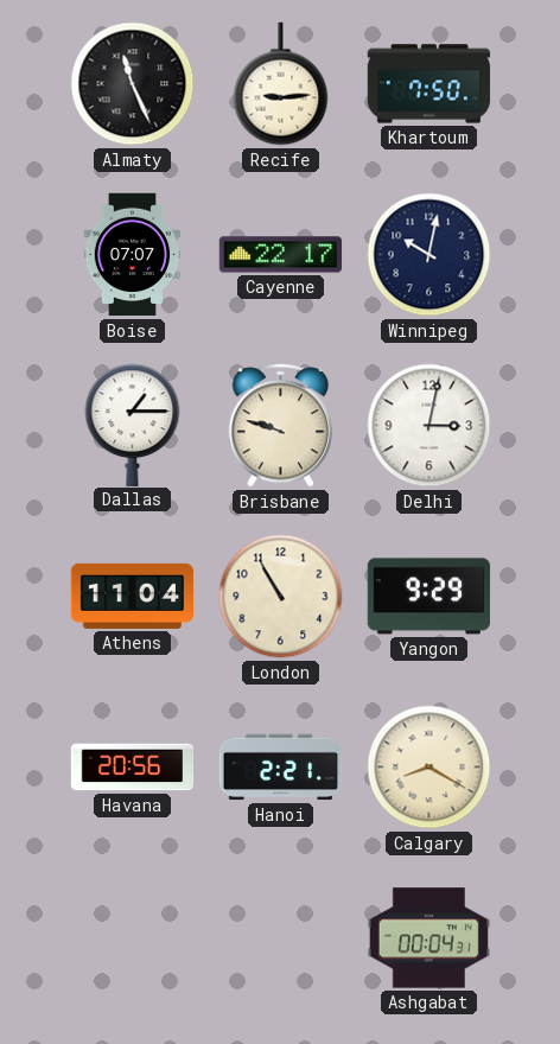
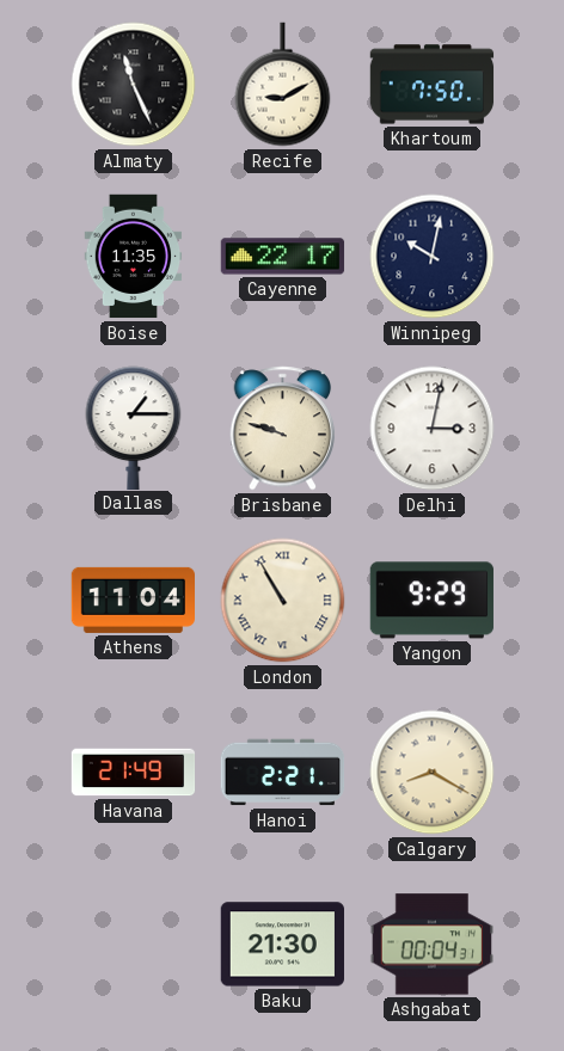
Recife: 9:14 -> 9:10 (283, 85)
Boise: 07:07 -> 11:35 (134, 257)
London numerals: Arabic -> Roman (283, 601)
Havana: 20:56 -> 21:49 (134, 773)
Baku: none -> 21:30 (282, 945)
